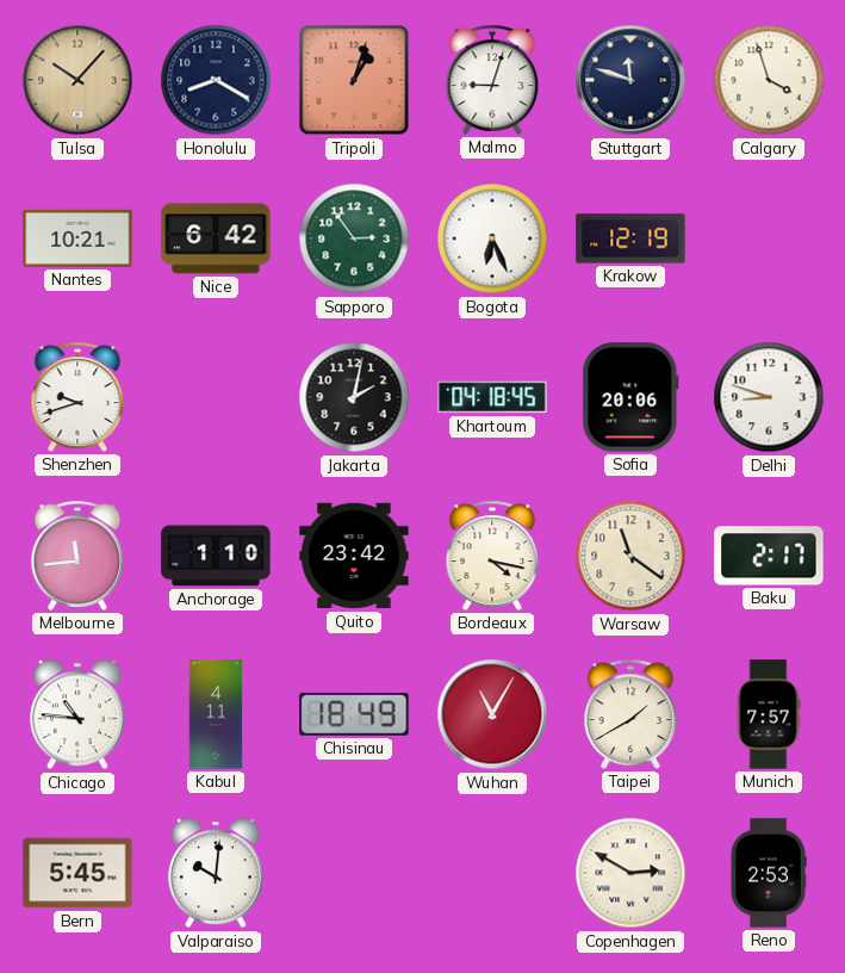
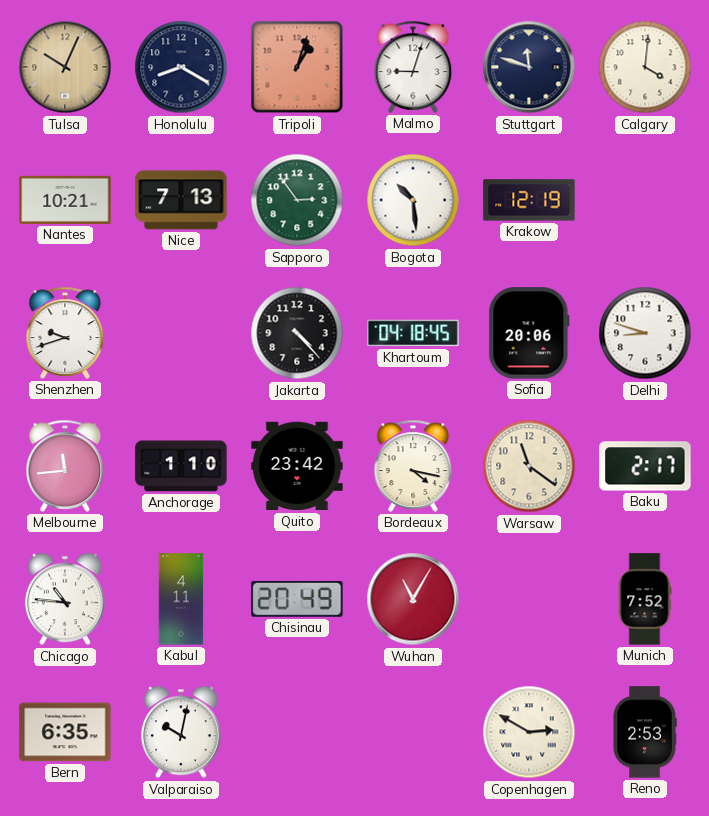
Tulsa: 10:07 -> 10:04 (65, 67)
Calgary: 3:57 -> 4:01 (645, 67)
Nice: 6:42 -> 7:13 (181, 200)
Bogota: 6:26 -> 10:29 (413, 200)
Jakarta: 2:02 -> 4:23 (297, 333)
Chisinau: 18:49 -> 20:49 (297, 600)
Taipei: 1:40 -> none (630, 714)
Munich: 7:57 -> 7:52 (645, 599)
Bern: 5:45 -> 6:35 (65, 732)
Valparaiso: 10:01 -> 10:02 (181, 732)
